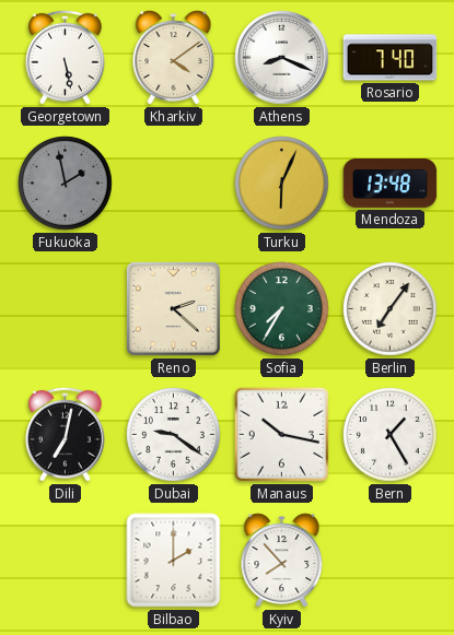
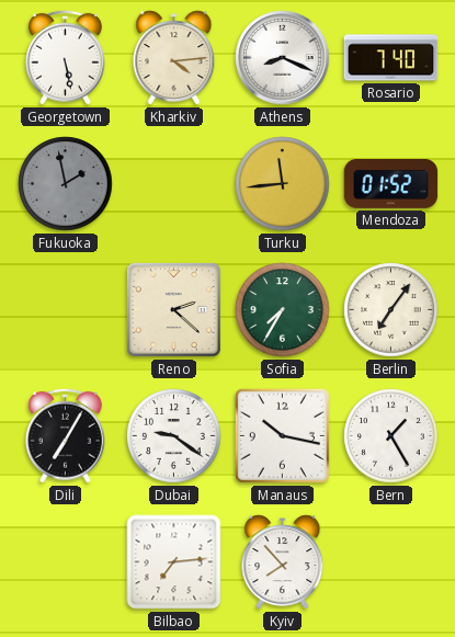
Kharkiv: 4:09 -> 4:14 (174, 58)
Turku: 6:04 -> 11:44 (283, 184)
Mendoza: 13:48 -> 01:52 (391, 184)
Dili: 7:02 -> 7:05 (66, 435)
Bilbao: 2:00 -> 7:14 (174, 562)
